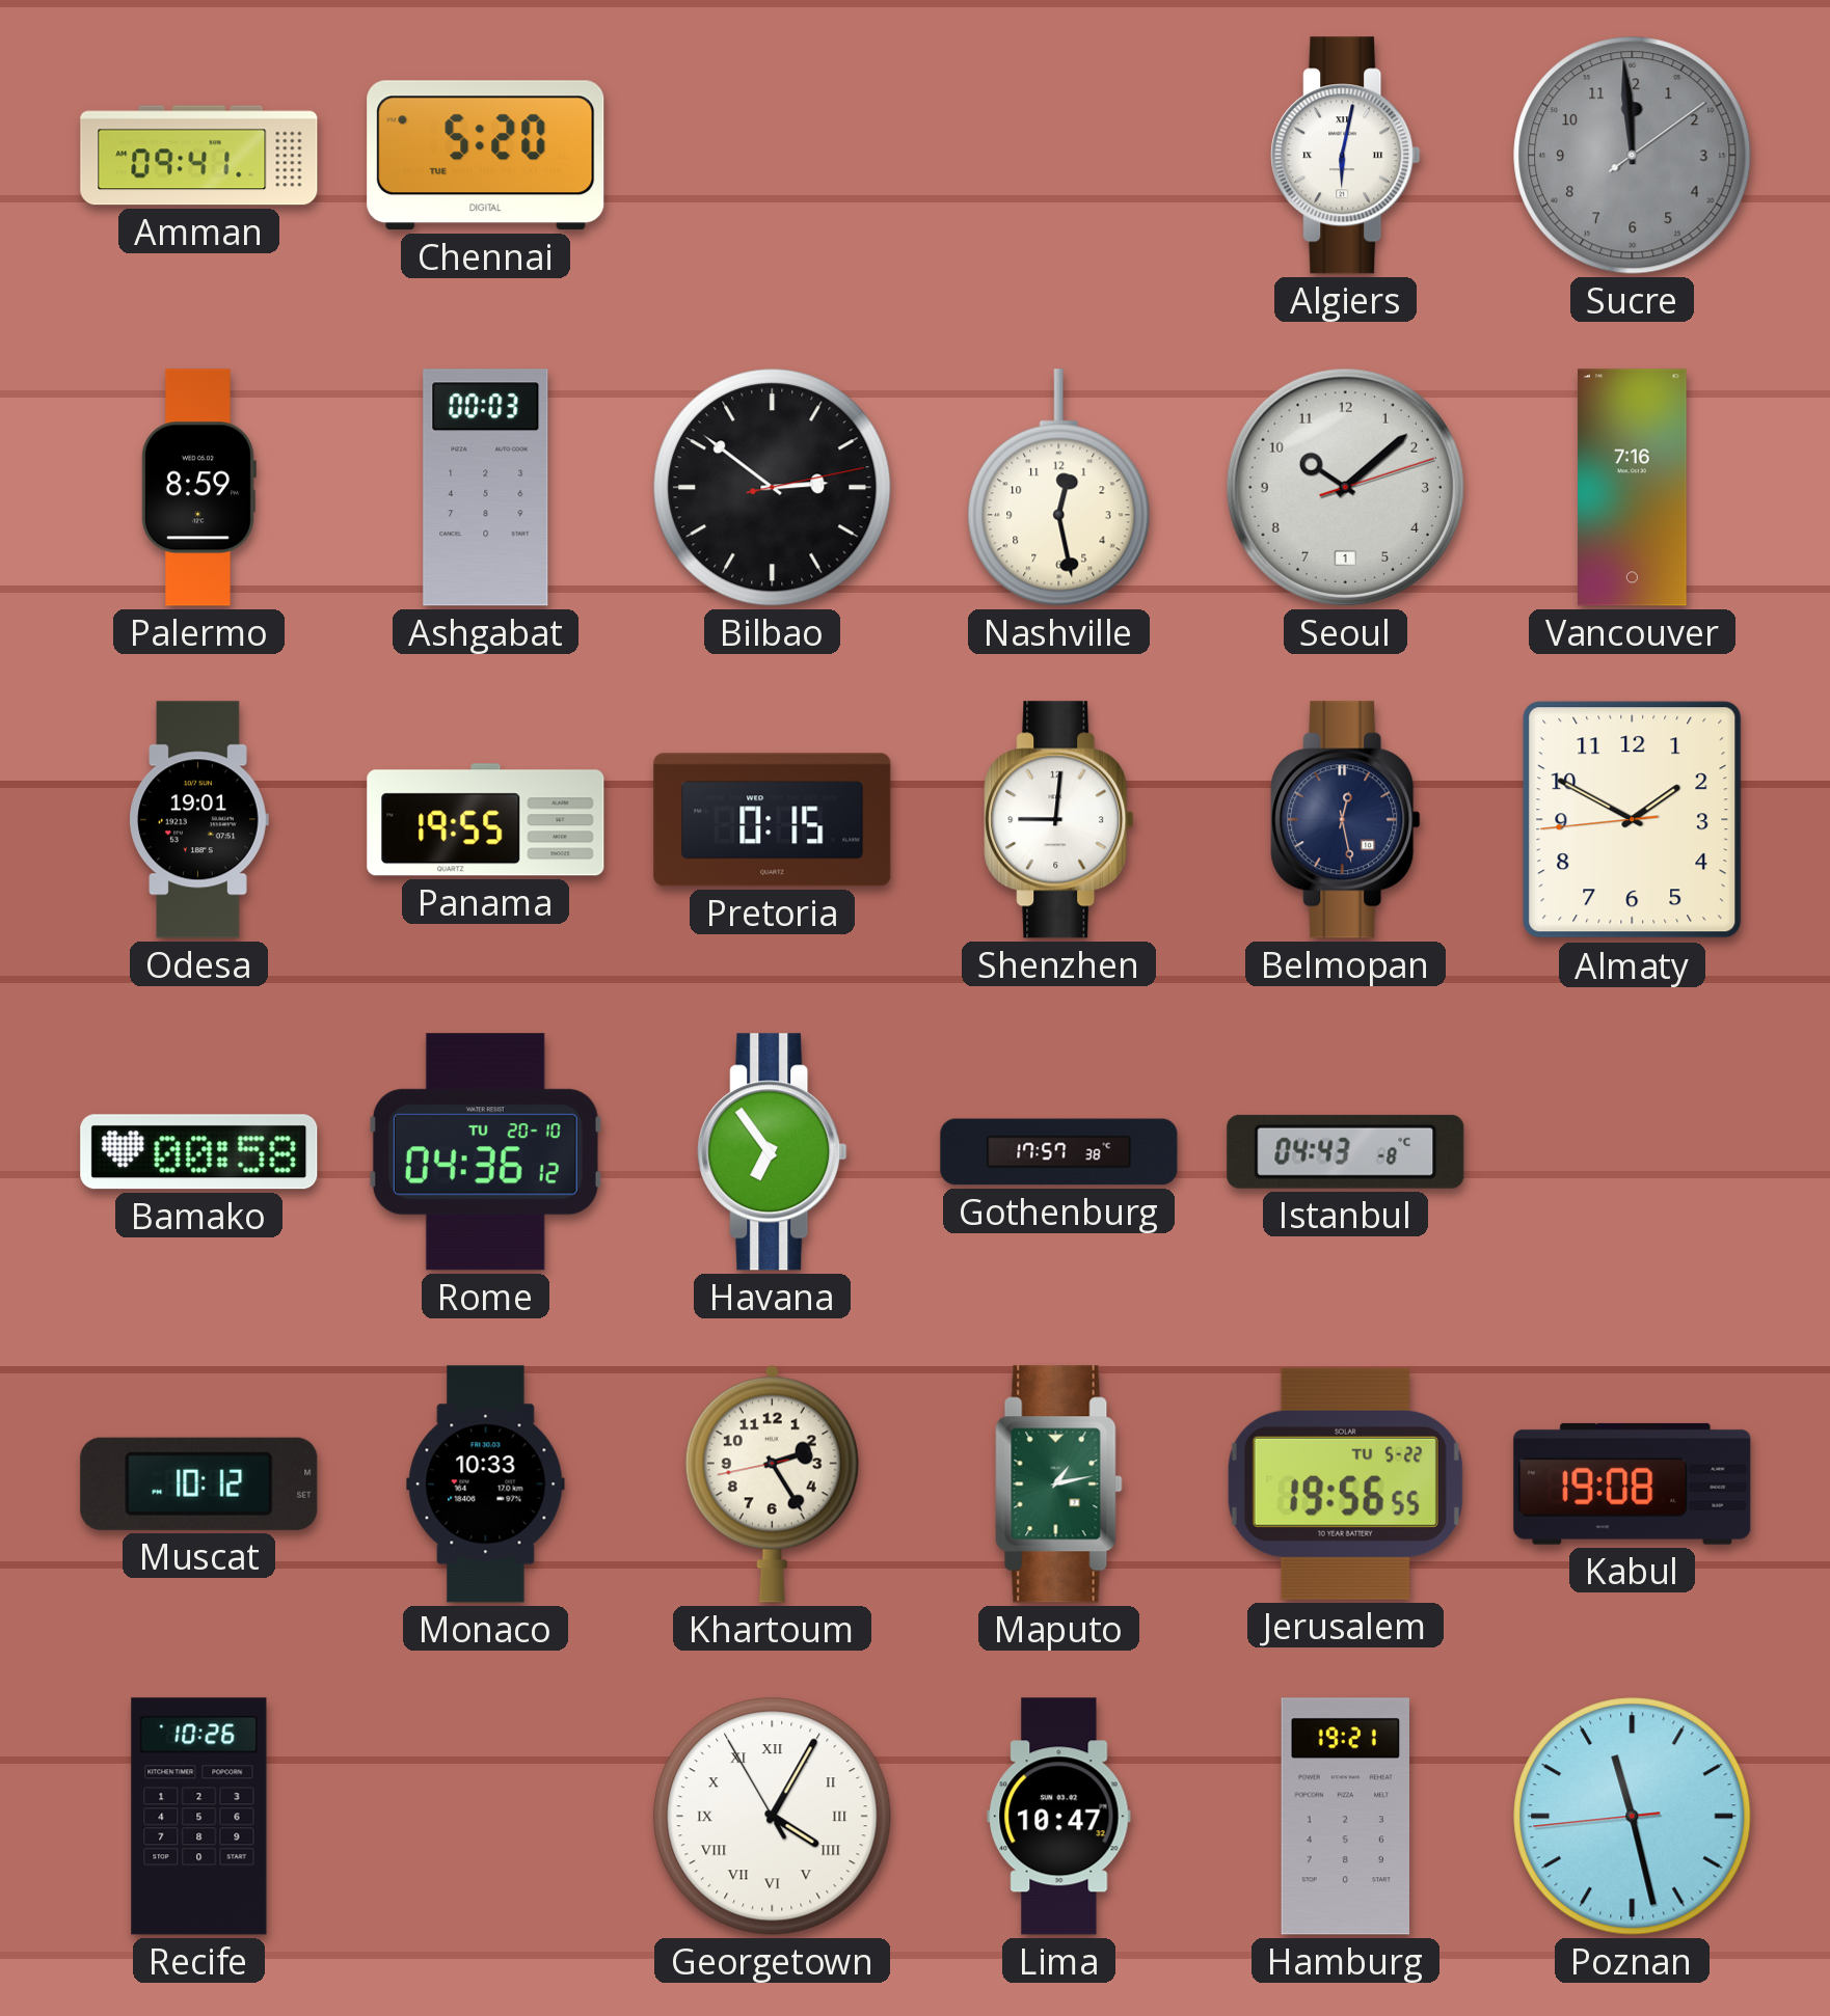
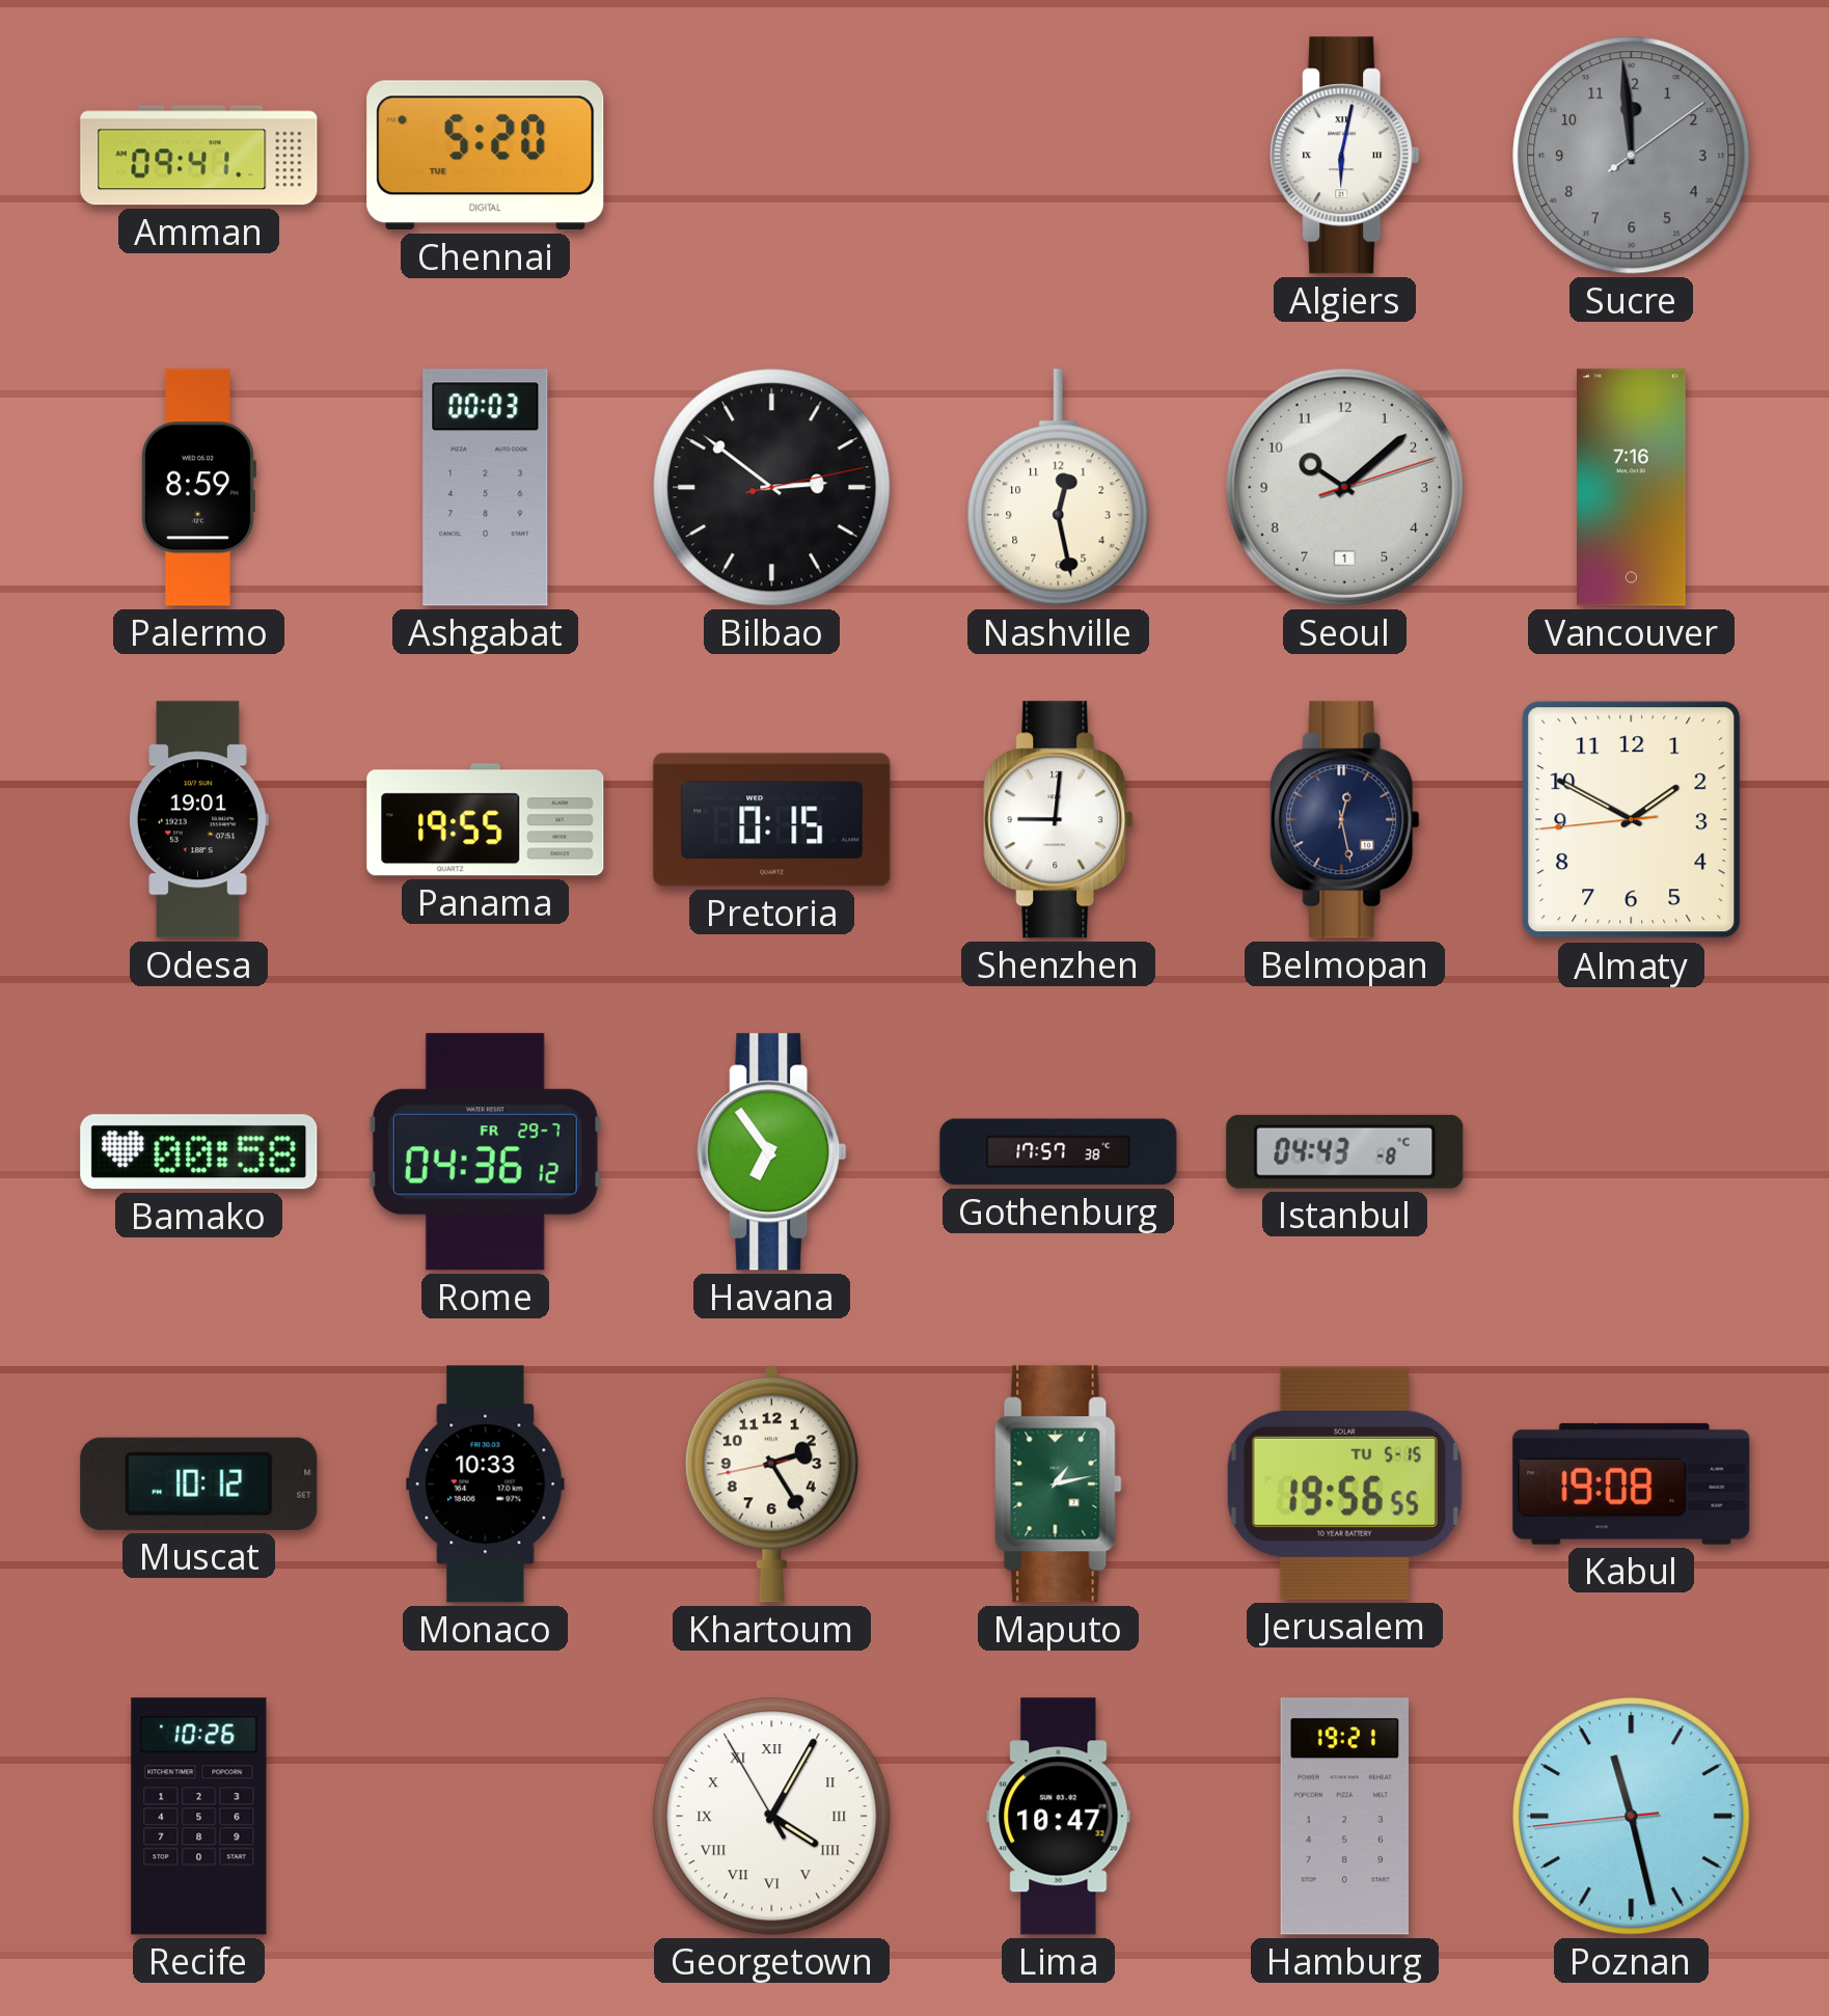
Rome date: TU 20-10 -> FR 29-7 (485, 1152)
Jerusalem date: TU 5-22 -> TU 5-15 (1344, 1483)
